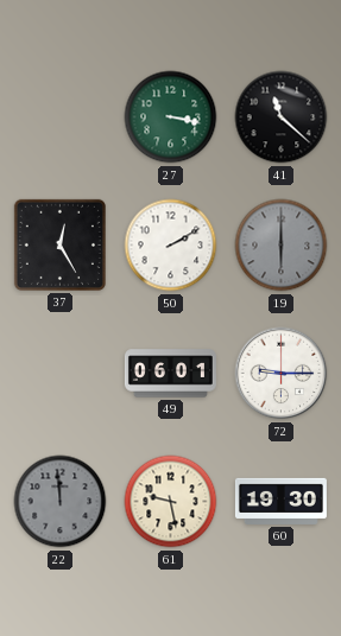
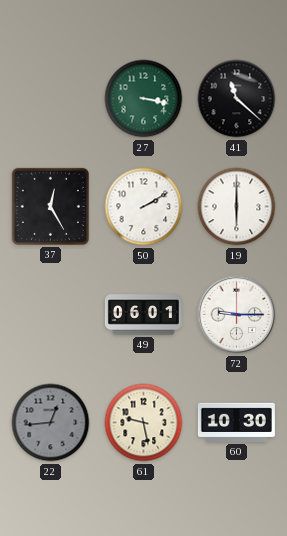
19 dial: grey -> white (237, 207)
22: 11:59 -> 12:44 (51, 423)
60: 19:30 -> 10:30 (236, 422)
